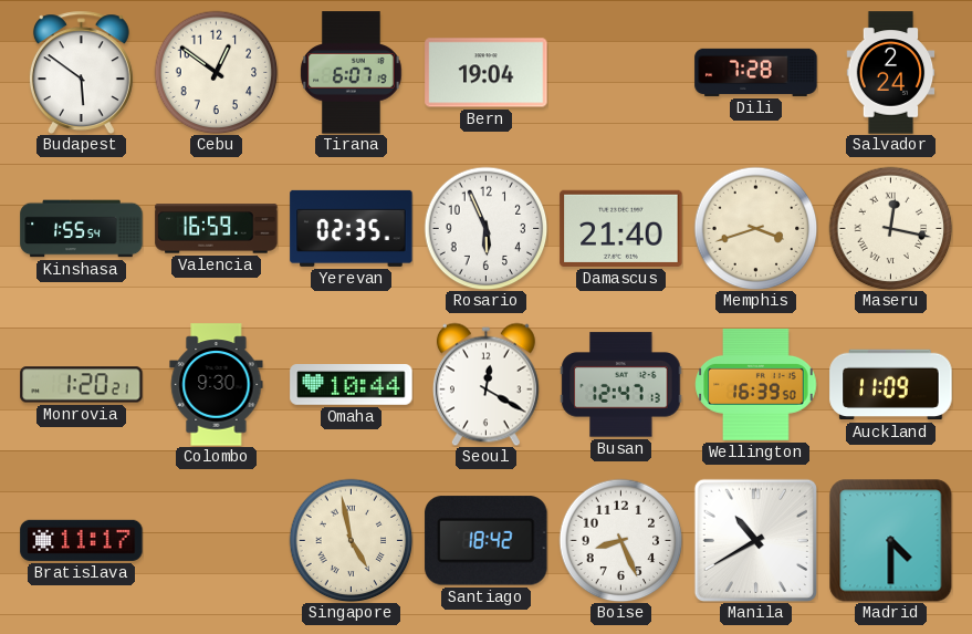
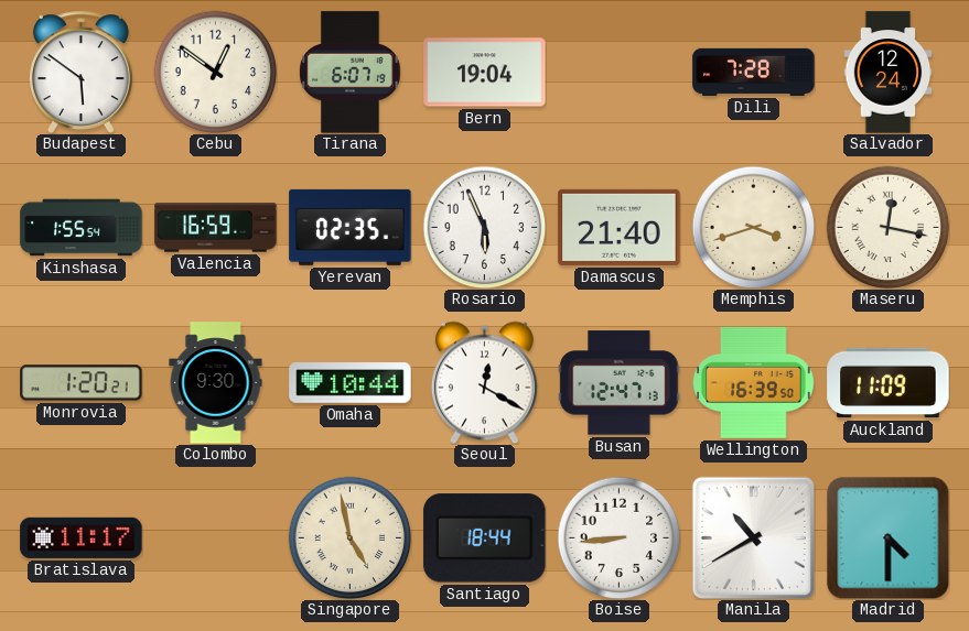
Salvador: 2:24 -> 12:24 (889, 73)
Santiago: 18:42 -> 18:44 (485, 538)
Boise: 8:26 -> 8:44 (618, 537)
